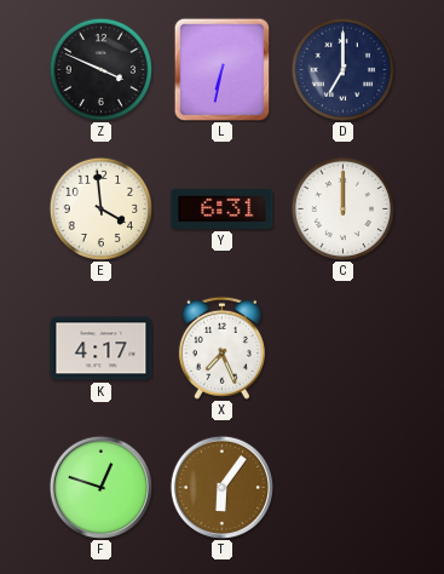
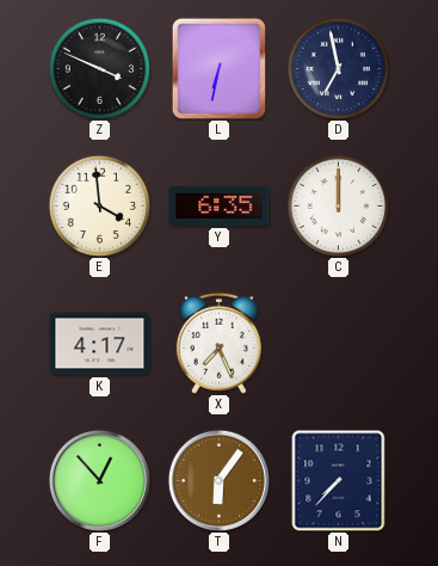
D: 7:00 -> 6:58 (338, 68)
Y: 6:31 -> 6:35 (220, 205)
F: 12:48 -> 12:53 (99, 480)
N: none -> 7:37 (339, 480)
